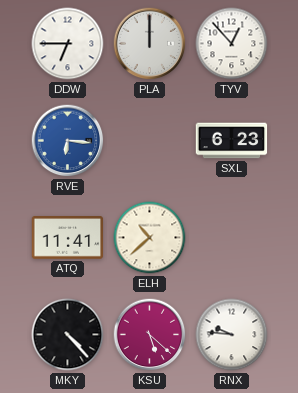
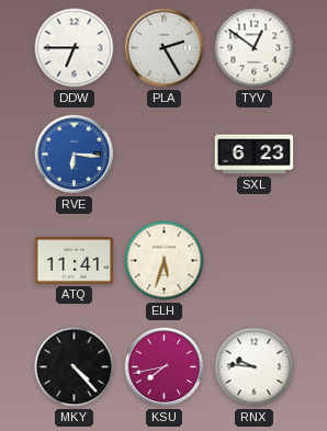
PLA: 12:00 -> 2:25 (165, 48)
TYV: 12:53 -> 12:51 (255, 48)
ELH: 10:38 -> 5:33 (165, 261)
KSU: 5:22 -> 7:43 (165, 367)
